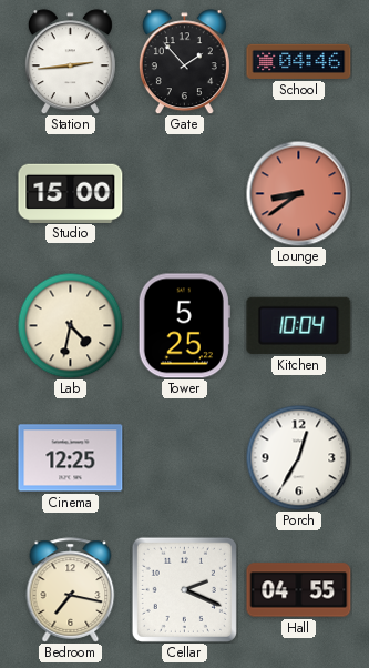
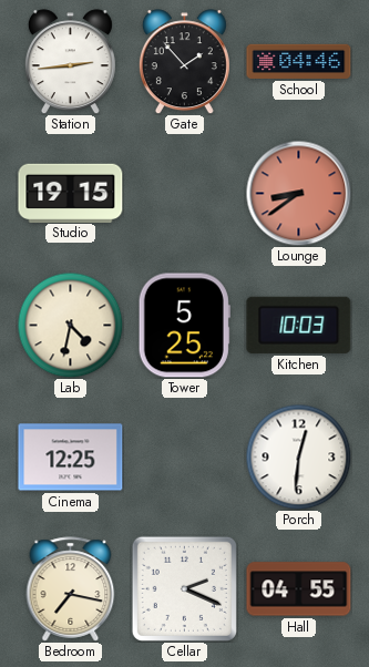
Studio: 15:00 -> 19:15 (71, 193)
Kitchen: 10:04 -> 10:03 (299, 325)
Porch: 12:35 -> 12:31 (298, 456)
